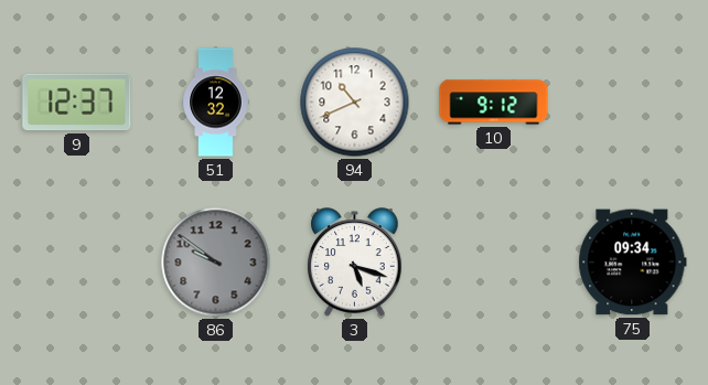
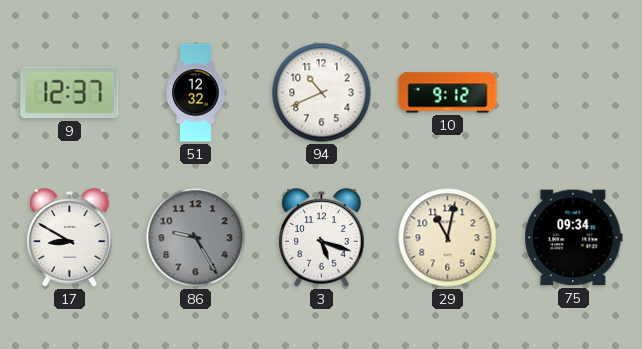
17: none -> 8:50 (70, 238)
86: 9:51 -> 9:25 (196, 238)
29: none -> 11:02 (448, 238)
